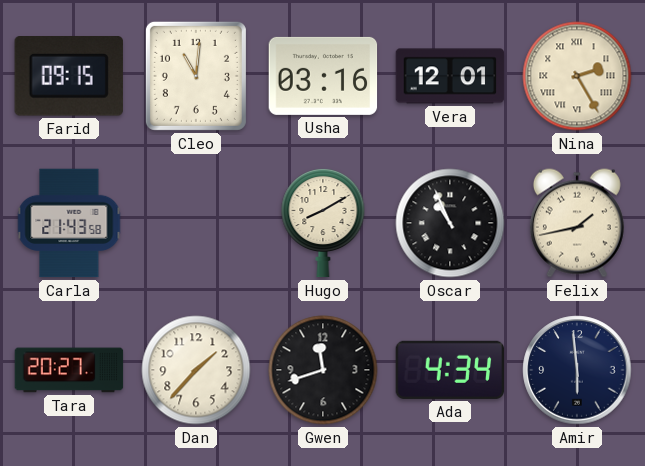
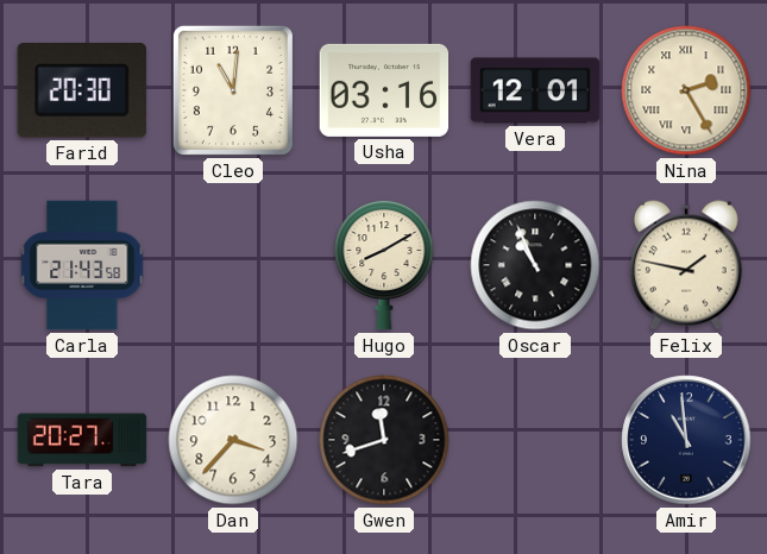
Farid: 09:15 -> 20:30 (82, 92)
Felix: 1:43 -> 1:47 (686, 265)
Dan: 1:37 -> 3:37 (233, 440)
Ada: 4:34 -> none (450, 370)
Amir: 5:59 -> 10:59 (686, 440)
